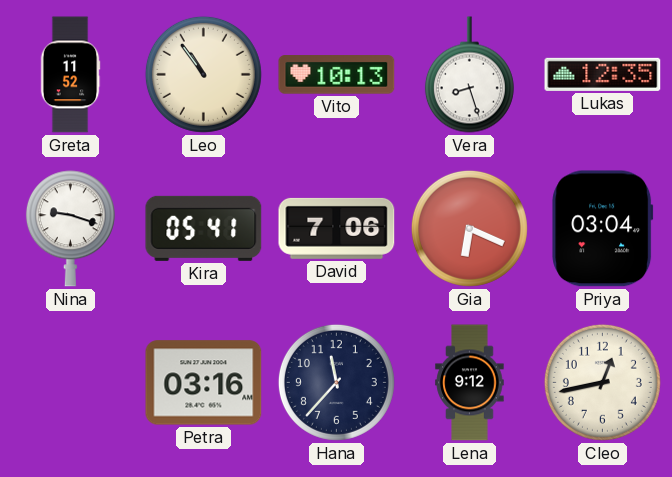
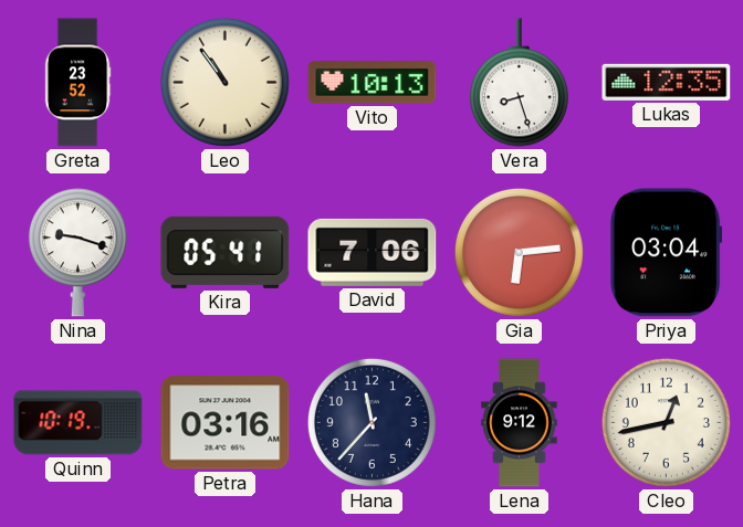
Greta: 11:52 -> 23:52 (77, 83)
Gia: 6:19 -> 6:14 (519, 252)
Quinn: none -> 10:19 (79, 423)
